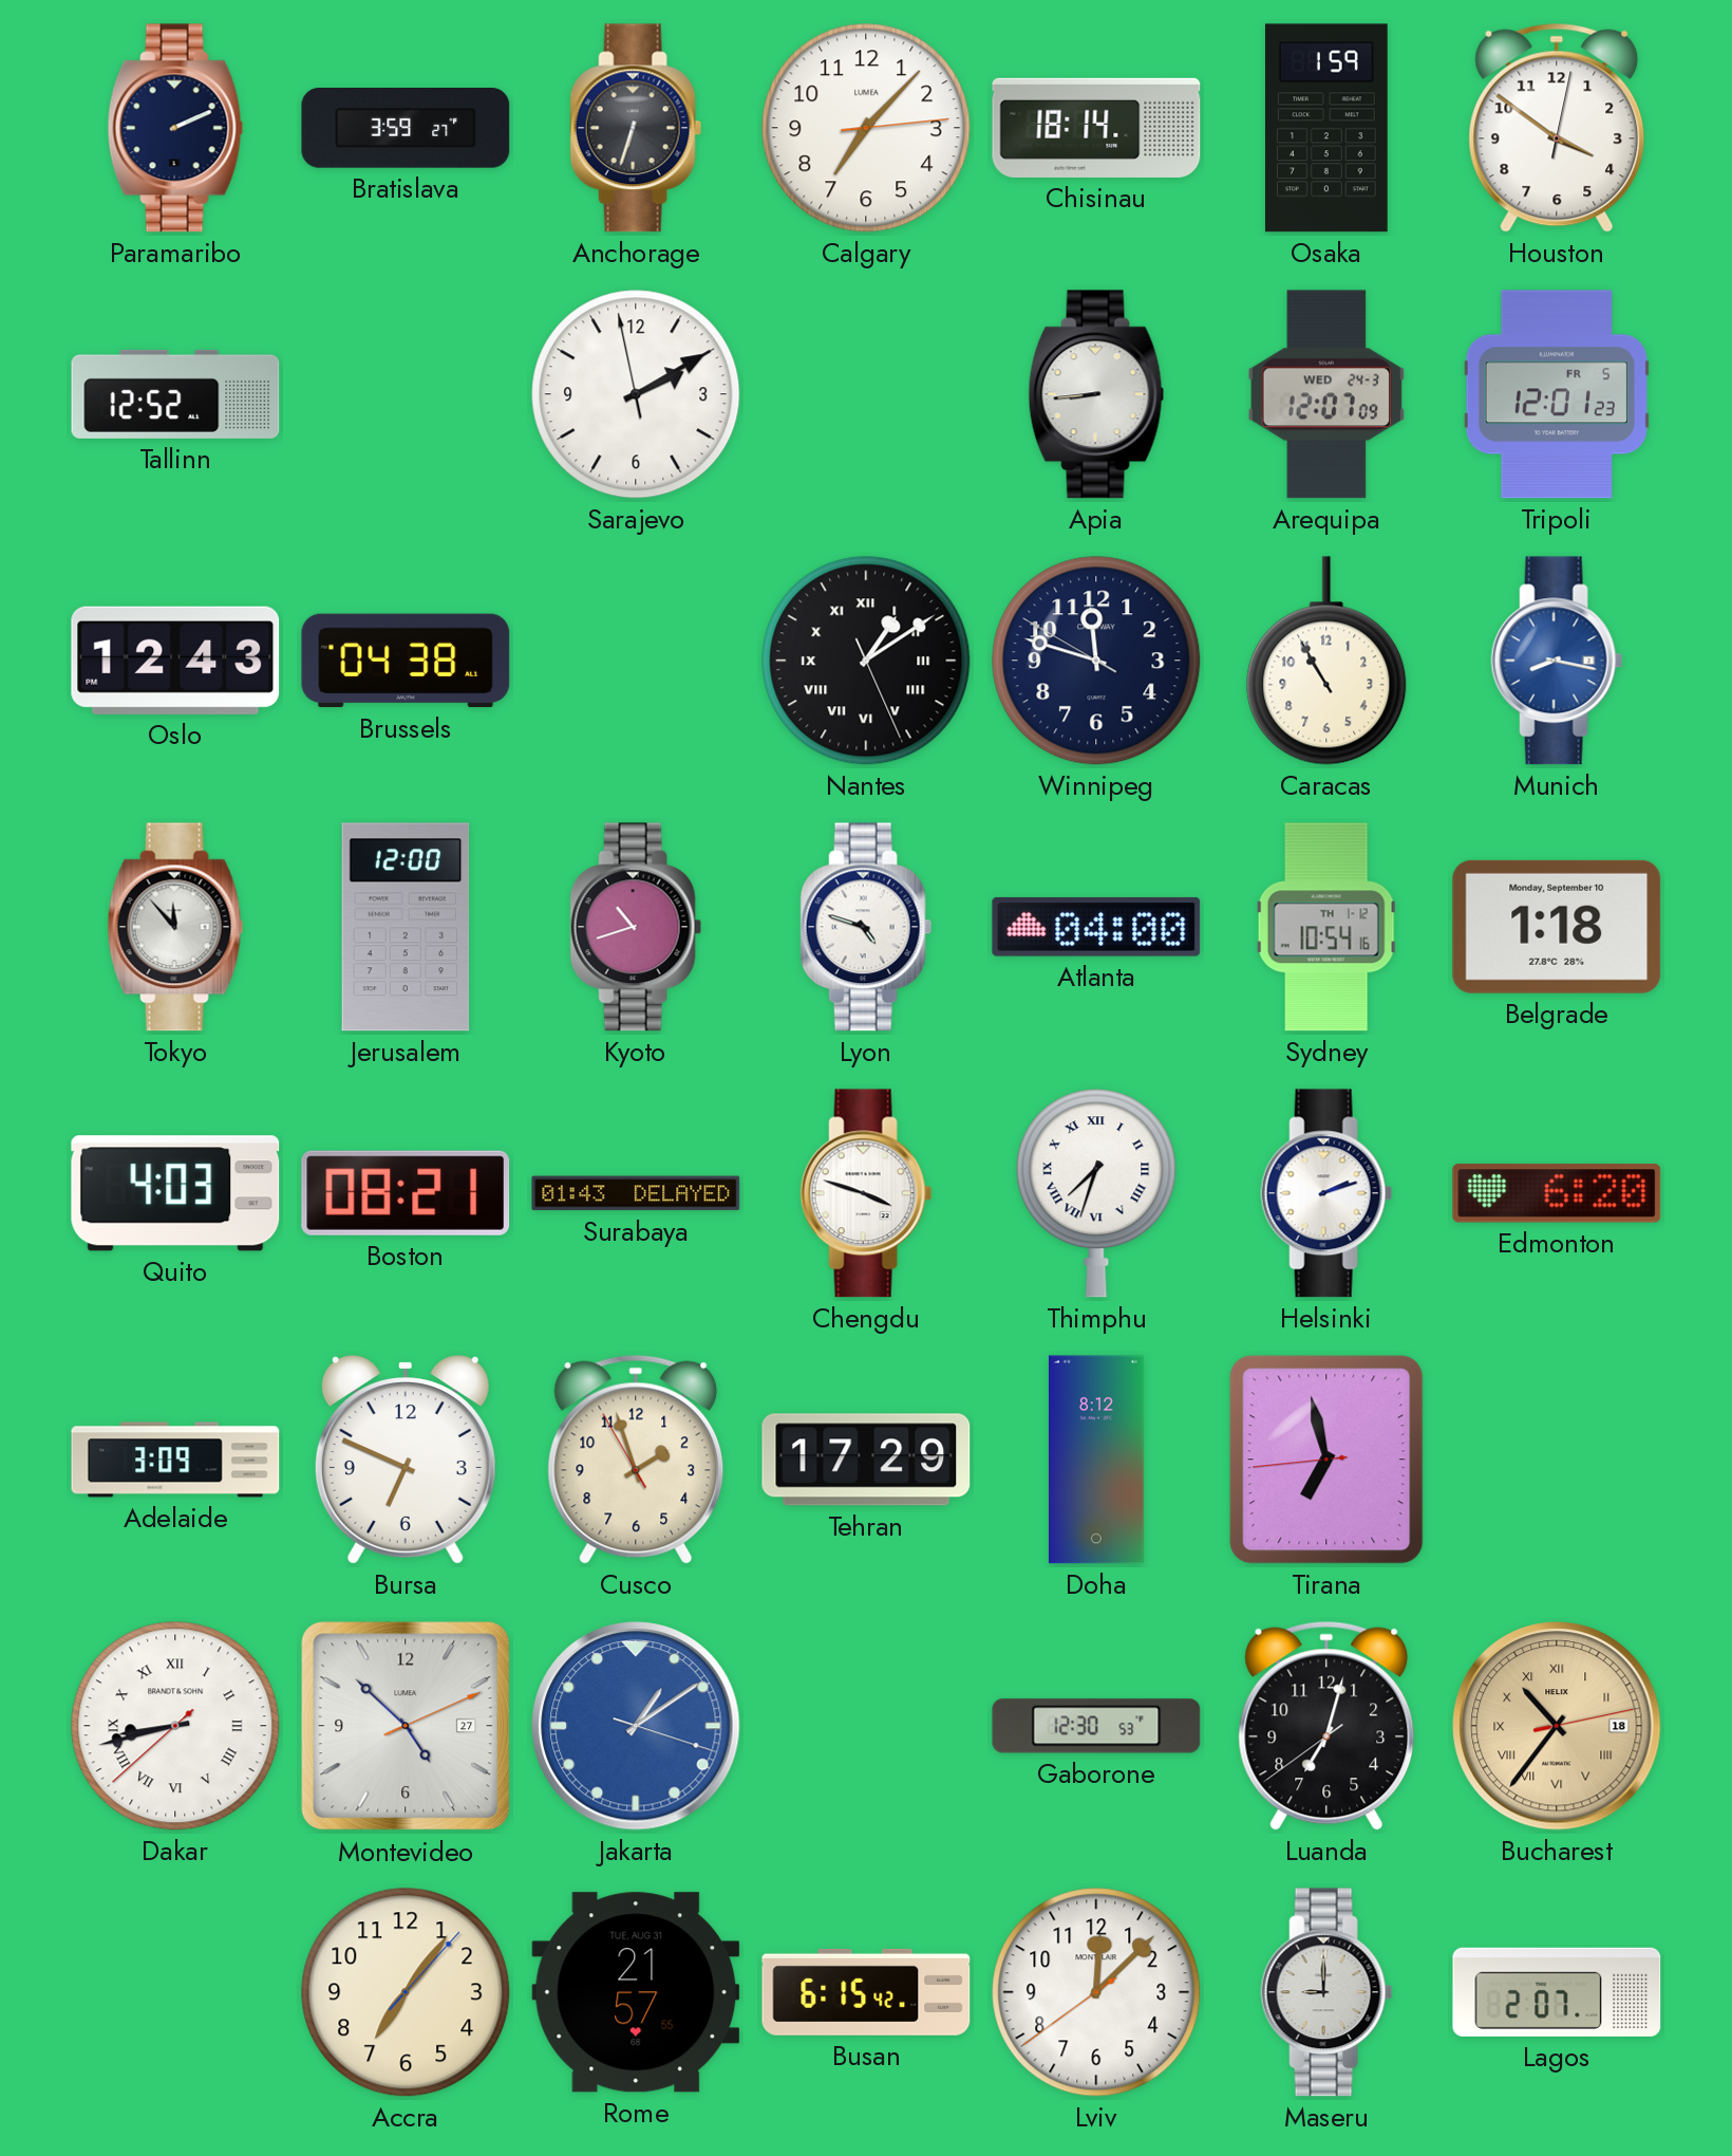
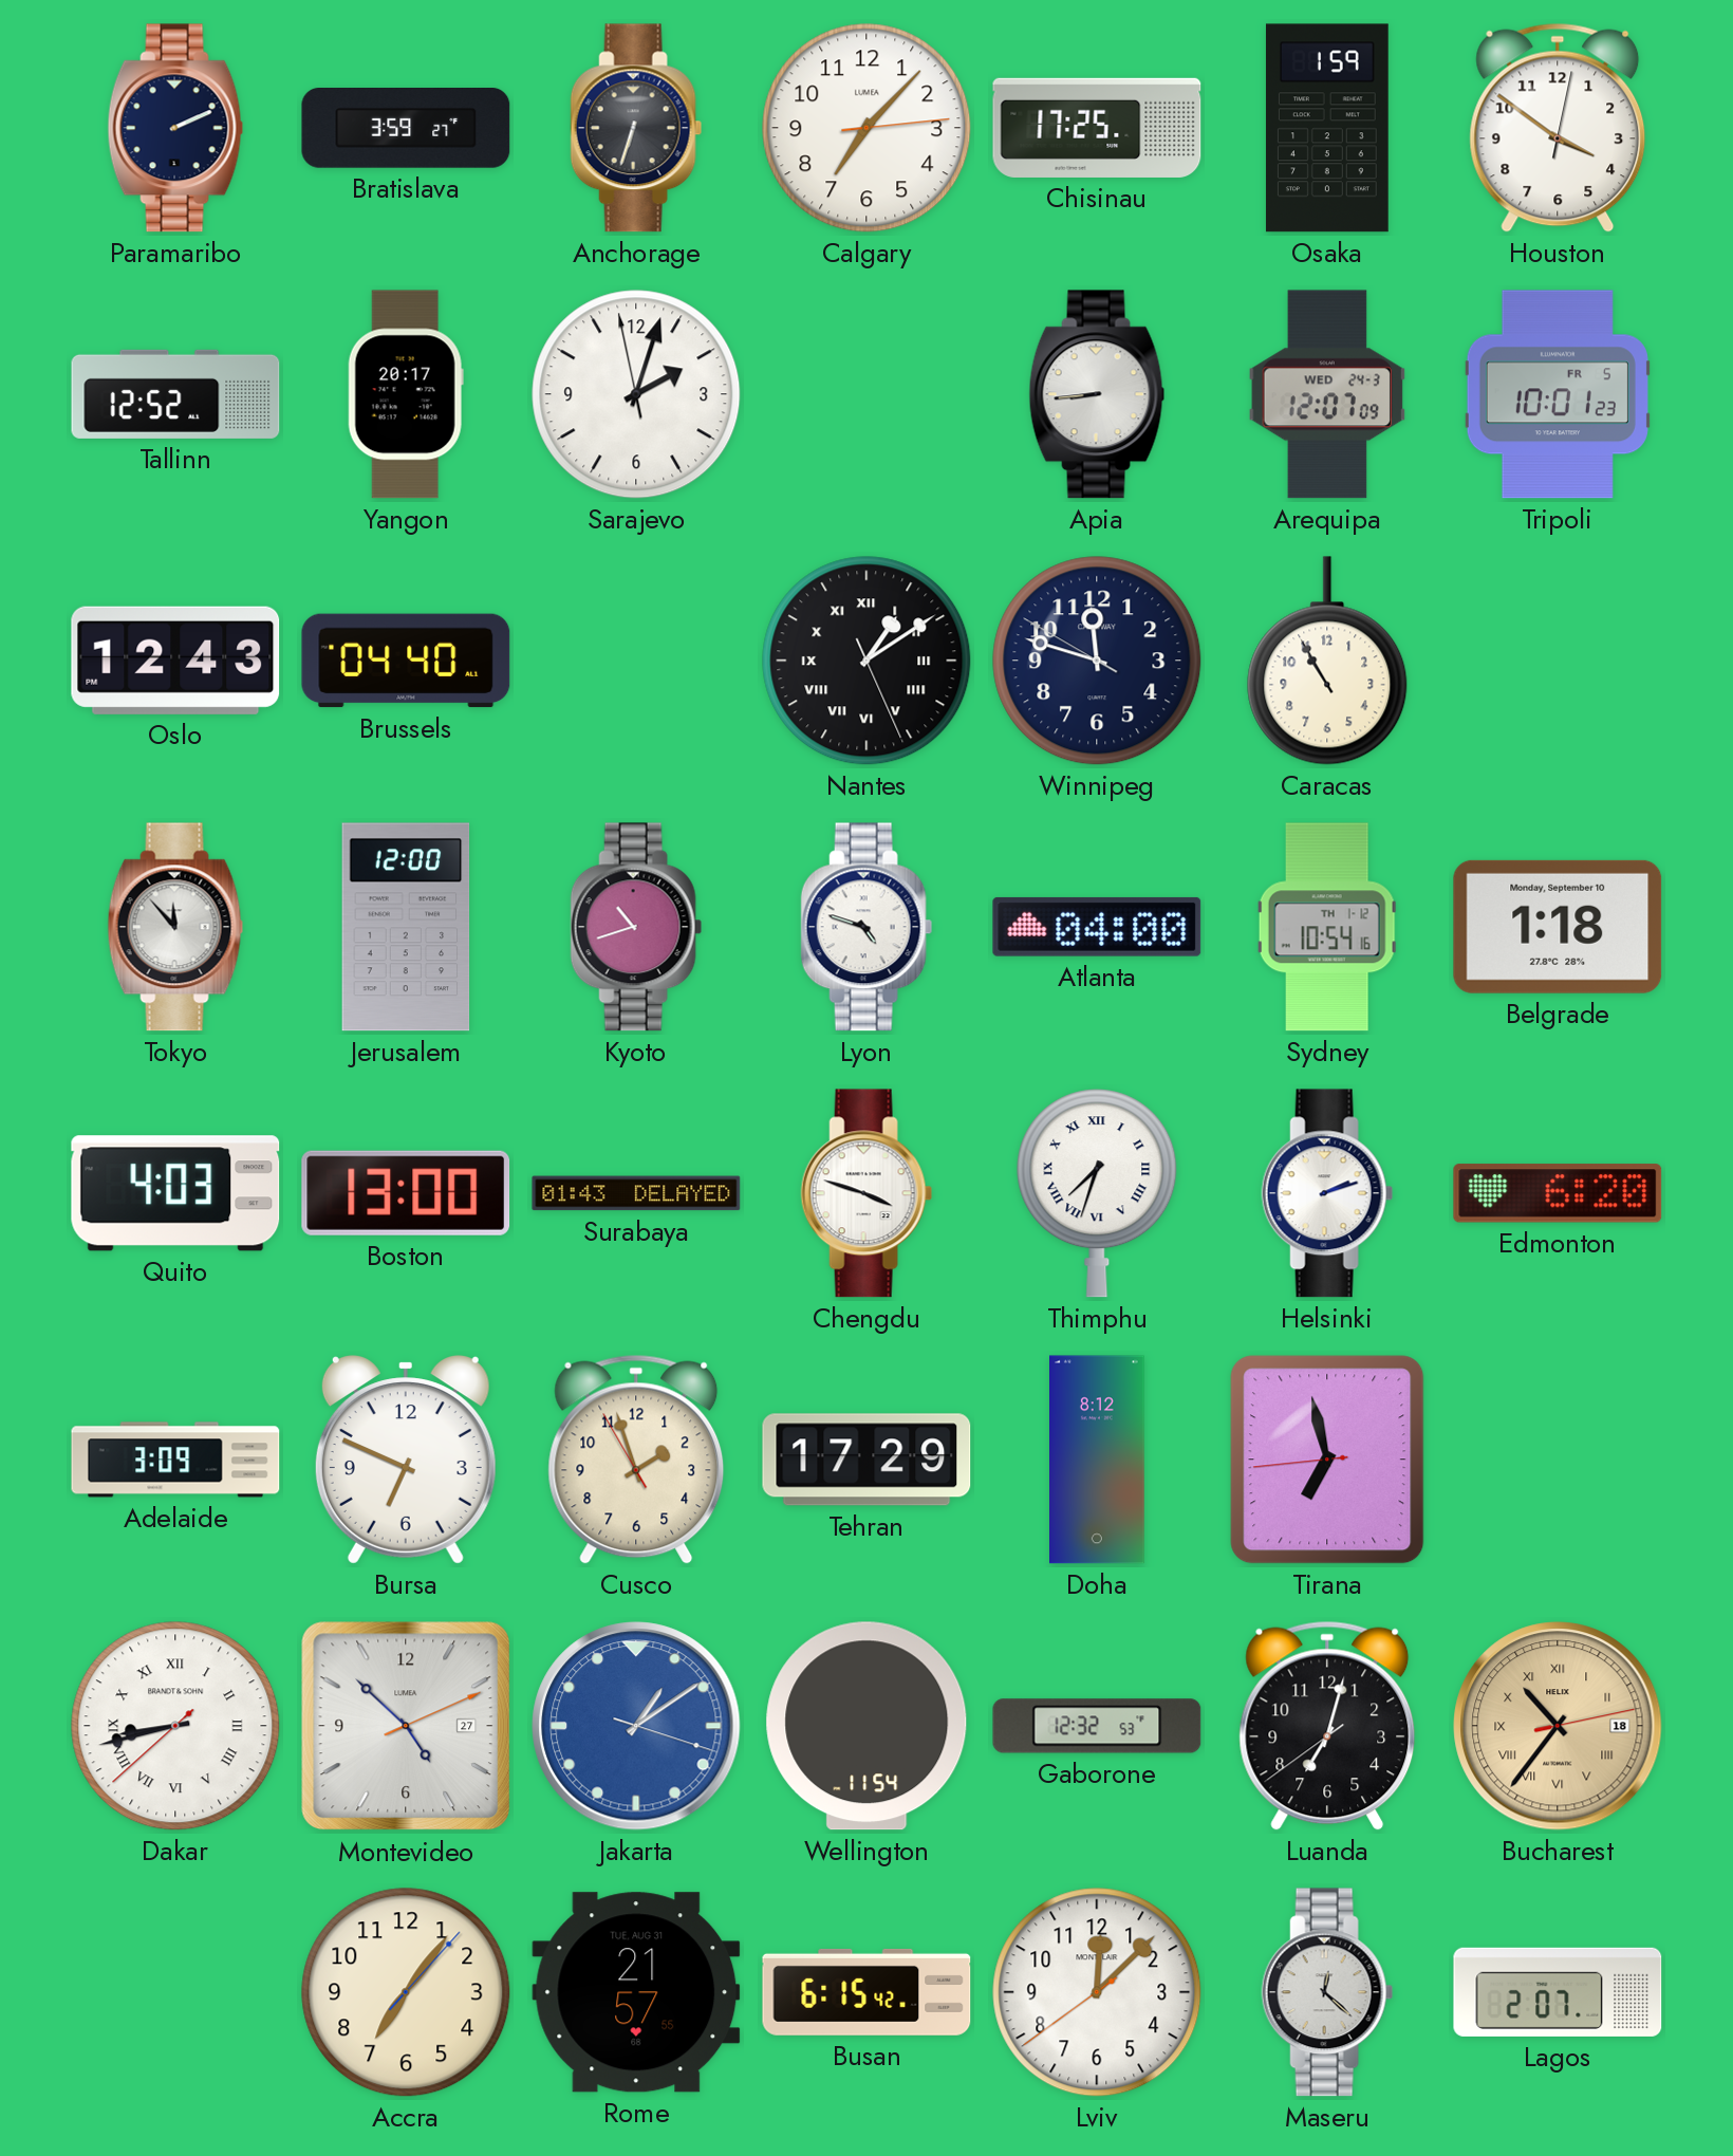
Chisinau: 18:14 -> 17:25 (1097, 128)
Yangon: none -> 20:17 (406, 394)
Sarajevo: 2:09 -> 2:02 (636, 394)
Tripoli: 12:01 -> 10:01 (1558, 394)
Brussels: 04:38 -> 04:40 (406, 661)
Munich: 8:17 -> none (1557, 661)
Boston: 08:21 -> 13:00 (406, 1193)
Wellington: none -> 11:54 (866, 1726)
Gaborone: 12:30 -> 12:32 (1097, 1726)
Maseru: 9:00 -> 12:22 (1327, 1992)
